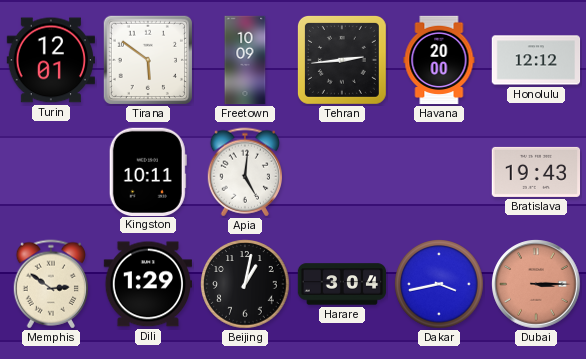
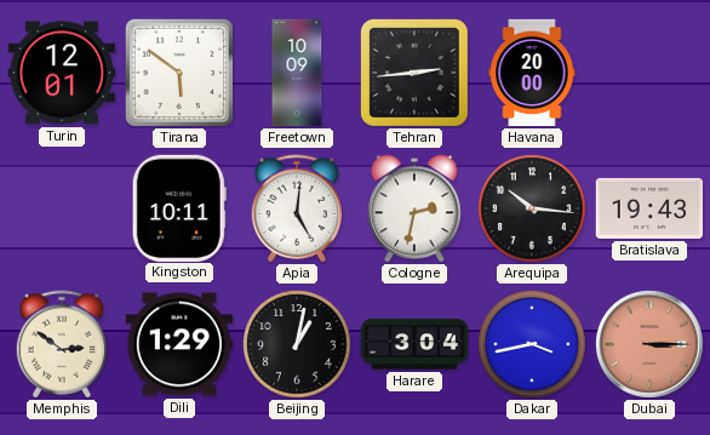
Honolulu: 12:12 -> none (536, 60)
Cologne: none -> 2:32 (414, 208)
Arequipa: none -> 10:16 (532, 208)
